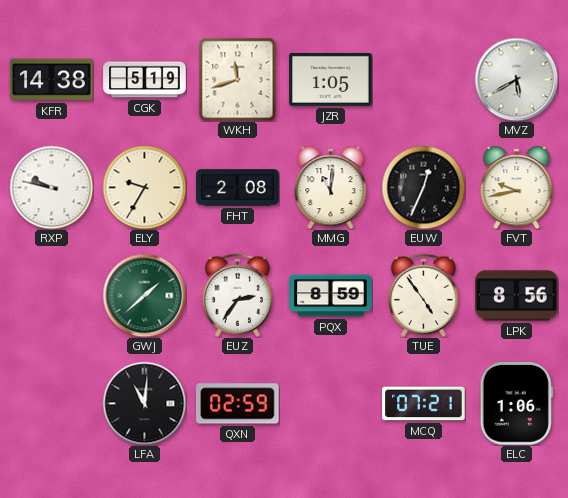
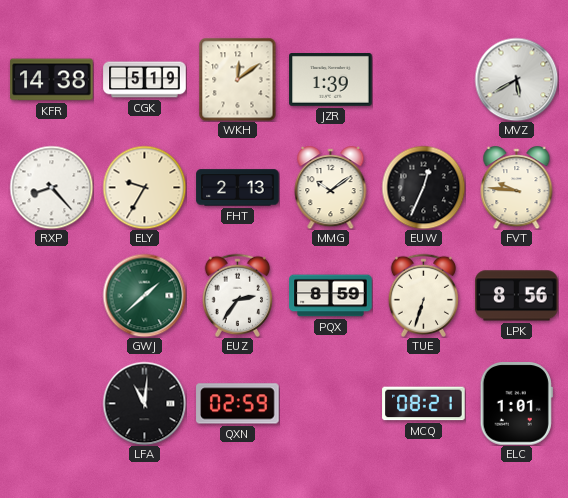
WKH: 11:42 -> 12:09 (238, 79)
JZR: 1:05 -> 1:39 (331, 80)
RXP: 9:47 -> 8:23 (51, 187)
FHT: 2:08 -> 2:13 (238, 188)
MMG: 11:01 -> 10:09 (331, 188)
FVT: 9:43 -> 9:46 (517, 188)
TUE: 4:54 -> 6:33 (423, 295)
MCQ: 07:21 -> 08:21 (424, 404)
ELC: 1:06 -> 1:01 (516, 404)
